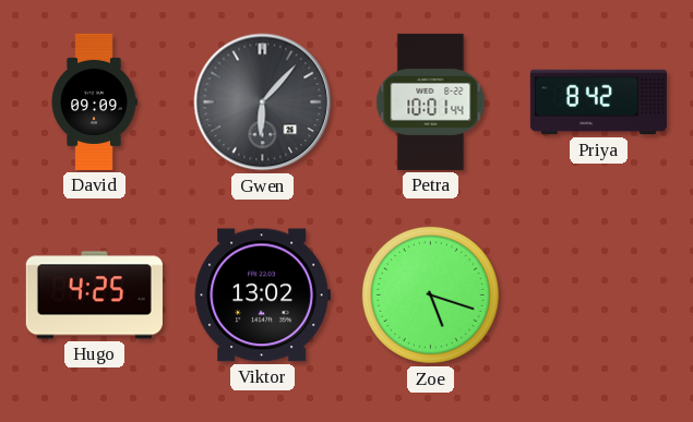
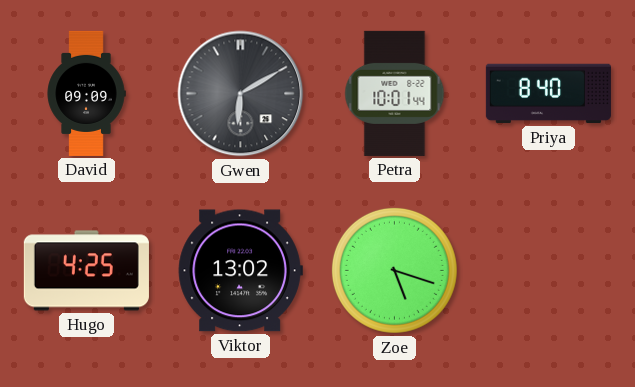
Gwen: 6:07 -> 6:10 (241, 94)
Priya: 8:42 -> 8:40 (548, 94)
